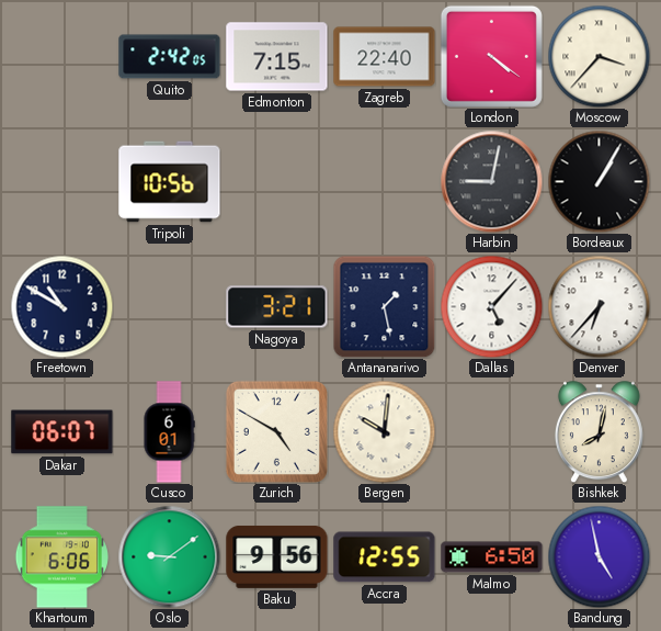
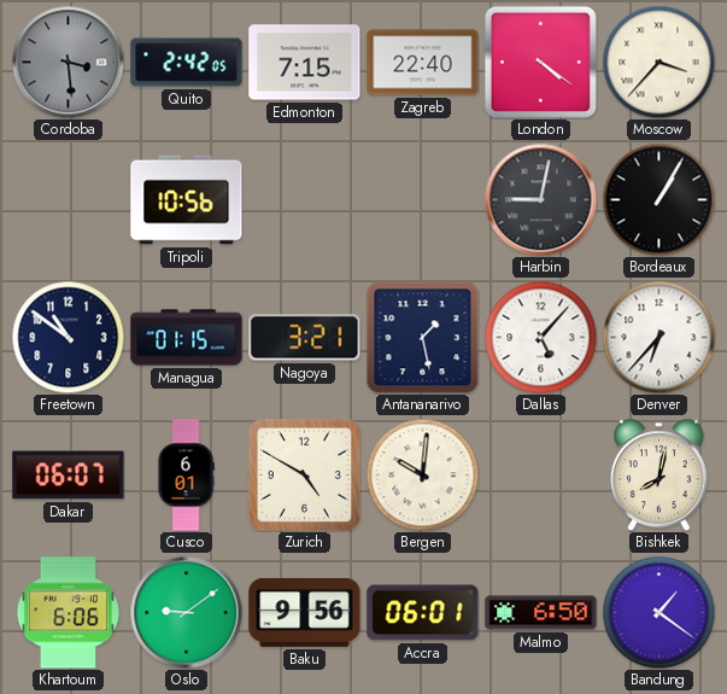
Cordoba: none -> 3:29 (68, 62)
Freetown: 10:50 -> 10:51 (68, 337)
Managua: none -> 01:15 (187, 338)
Accra: 12:55 -> 06:01 (423, 613)
Bandung: 4:58 -> 1:21 (658, 612)
